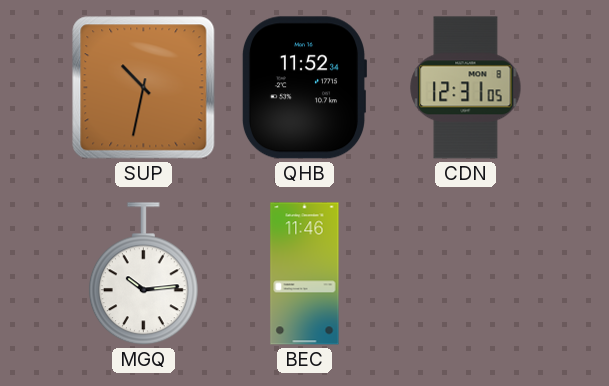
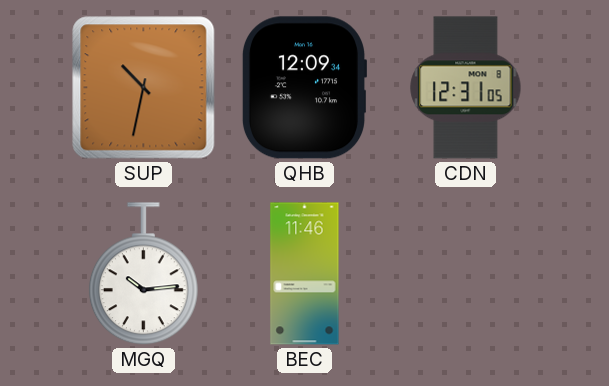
QHB: 11:52 -> 12:09 (303, 88)
